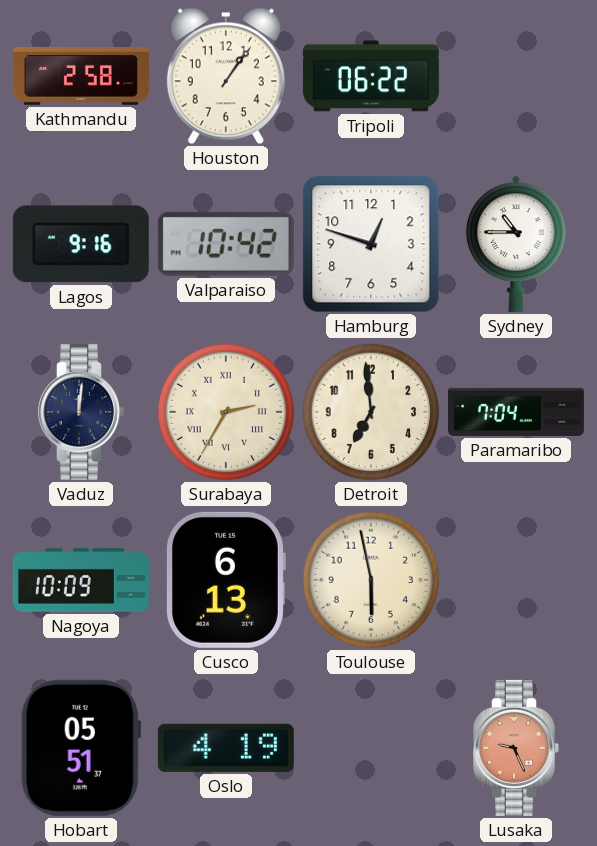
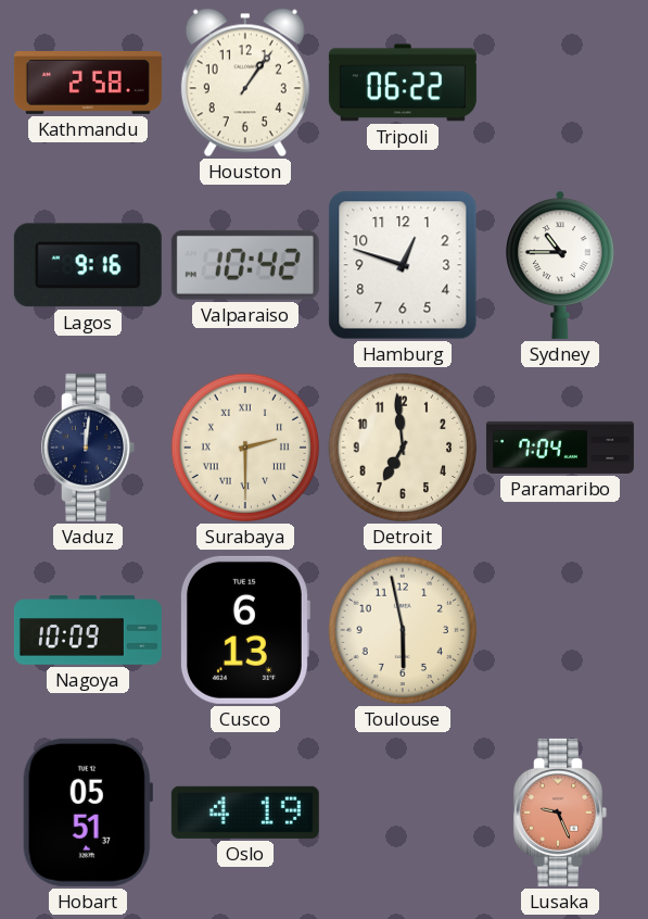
Surabaya: 2:35 -> 2:30 (245, 448)
